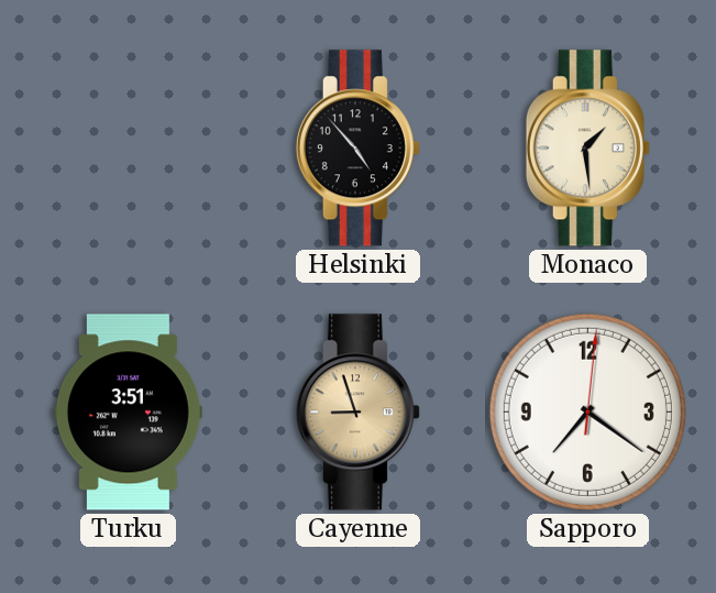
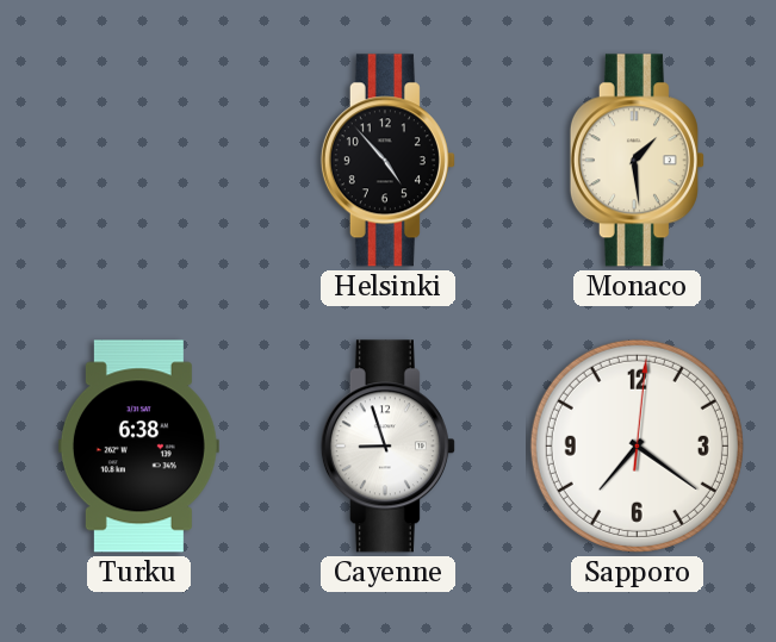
Turku: 3:51 -> 6:38 (138, 447)
Cayenne dial: champagne -> white (387, 447)
